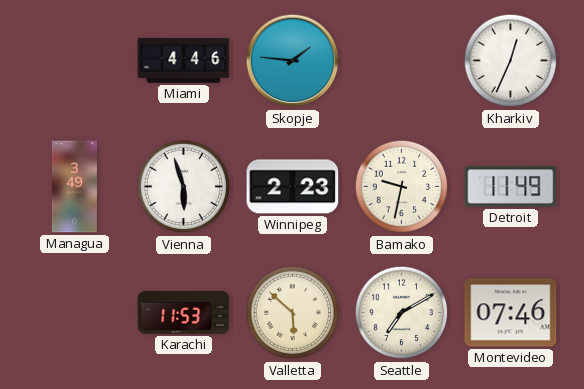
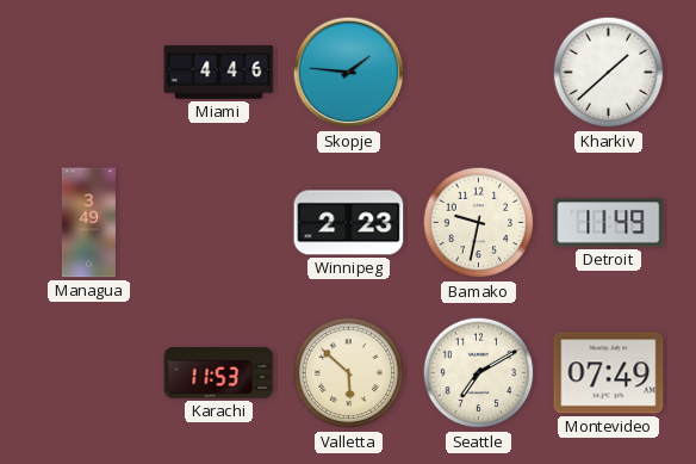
Kharkiv: 12:34 -> 1:38 (609, 73)
Vienna: 5:57 -> none (184, 187)
Montevideo: 07:46 -> 07:49 (609, 373)
